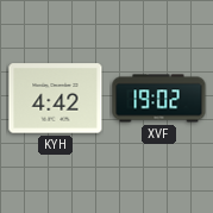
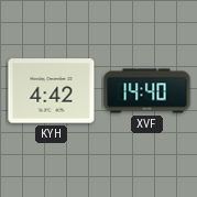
XVF: 19:02 -> 14:40 (147, 91)
